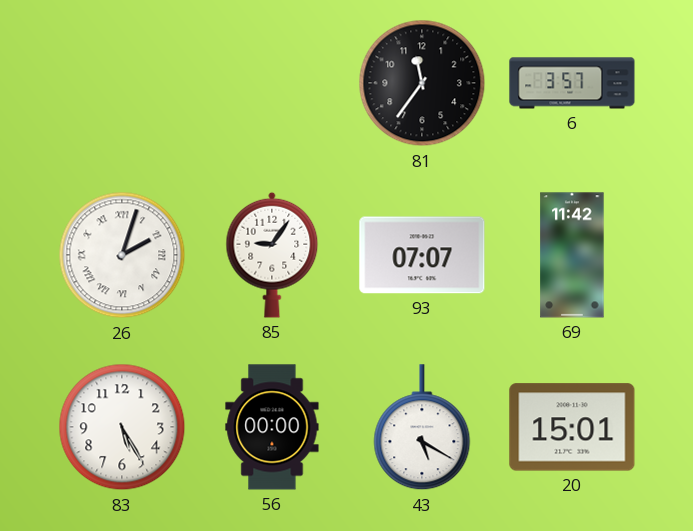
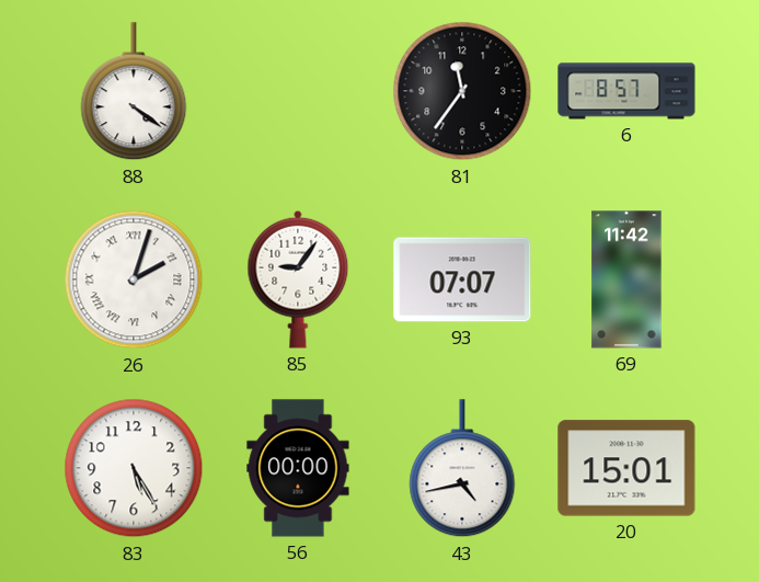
88: none -> 4:21 (134, 92)
6: 3:57 -> 8:57 (626, 91)
43: 5:20 -> 4:43 (462, 469)
